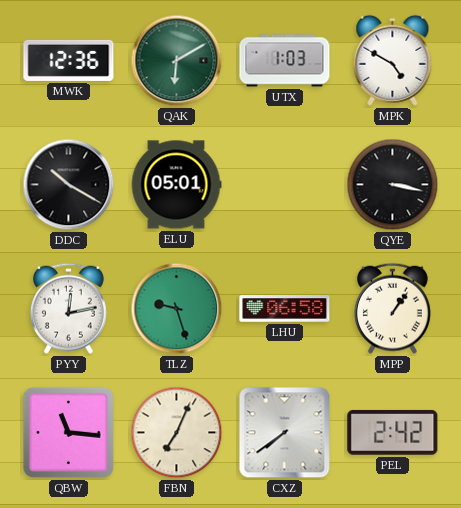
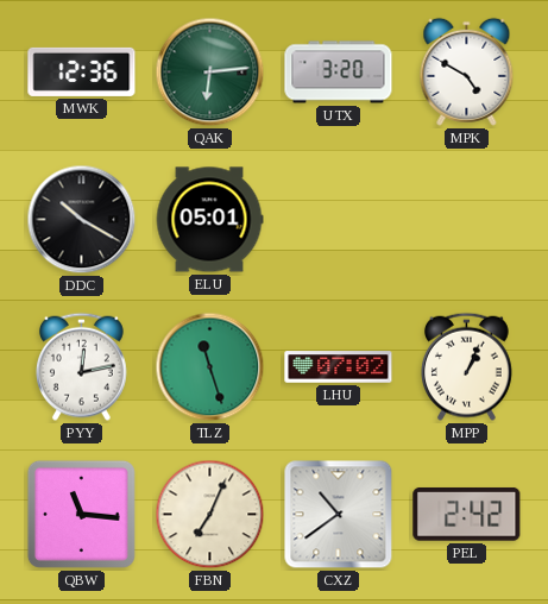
QAK: 6:10 -> 6:14 (210, 73)
UTX: 1:03 -> 3:20 (339, 73)
QYE: 3:17 -> none (393, 185)
TLZ: 9:27 -> 11:27 (210, 367)
LHU: 06:58 -> 07:02 (339, 367)
MPP: 1:06 -> 1:04 (466, 366)
CXZ: 7:39 -> 10:39 (339, 515)
